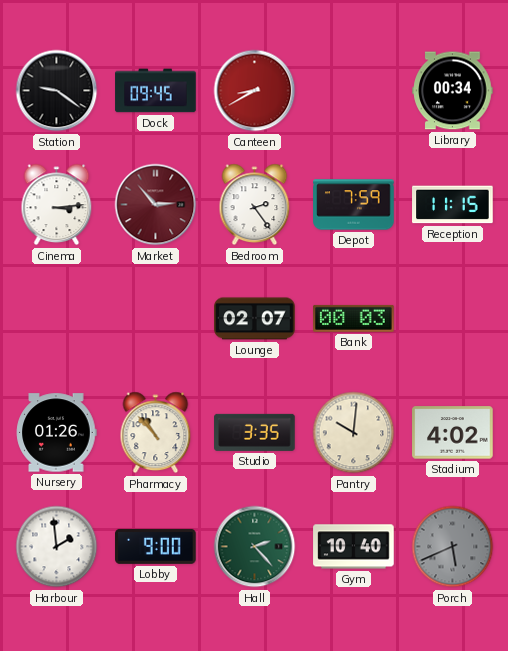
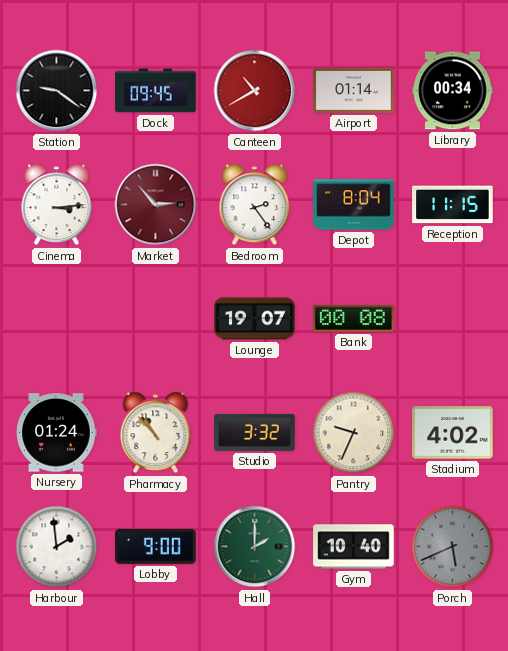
Canteen: 8:40 -> 10:40 (255, 91)
Airport: none -> 01:14 (354, 90)
Depot: 7:59 -> 8:04 (354, 205)
Lounge: 02:07 -> 19:07 (255, 319)
Bank: 00:03 -> 00:08 (354, 318)
Nursery: 01:26 -> 01:24 (56, 433)
Studio: 3:35 -> 3:32 (255, 432)
Pantry: 10:01 -> 9:34 (354, 433)
Hall: 2:23 -> 2:00 (255, 547)
